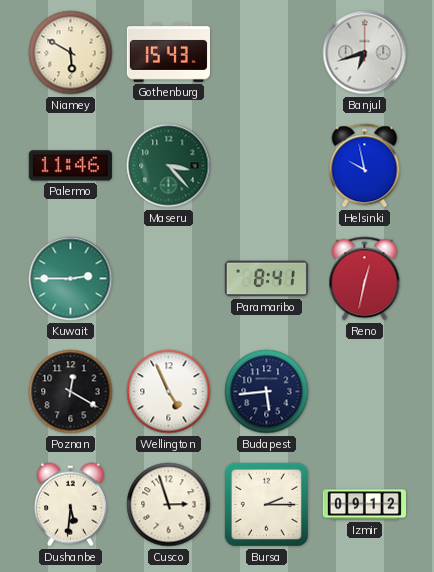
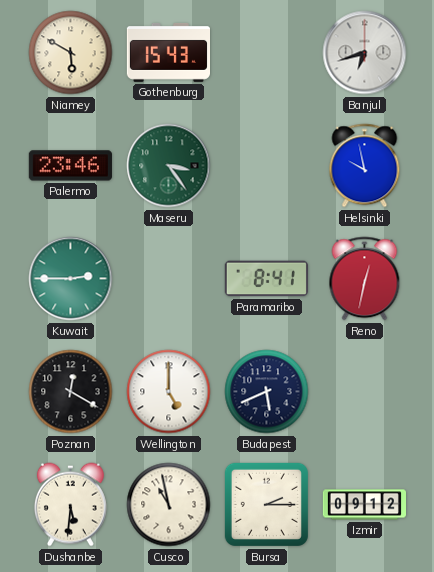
Palermo: 11:46 -> 23:46 (70, 166)
Maseru: 3:23 -> 3:24 (169, 166)
Wellington: 4:56 -> 5:00 (169, 392)
Budapest: 5:44 -> 5:41 (267, 392)
Cusco: 2:57 -> 10:58 (169, 505)
